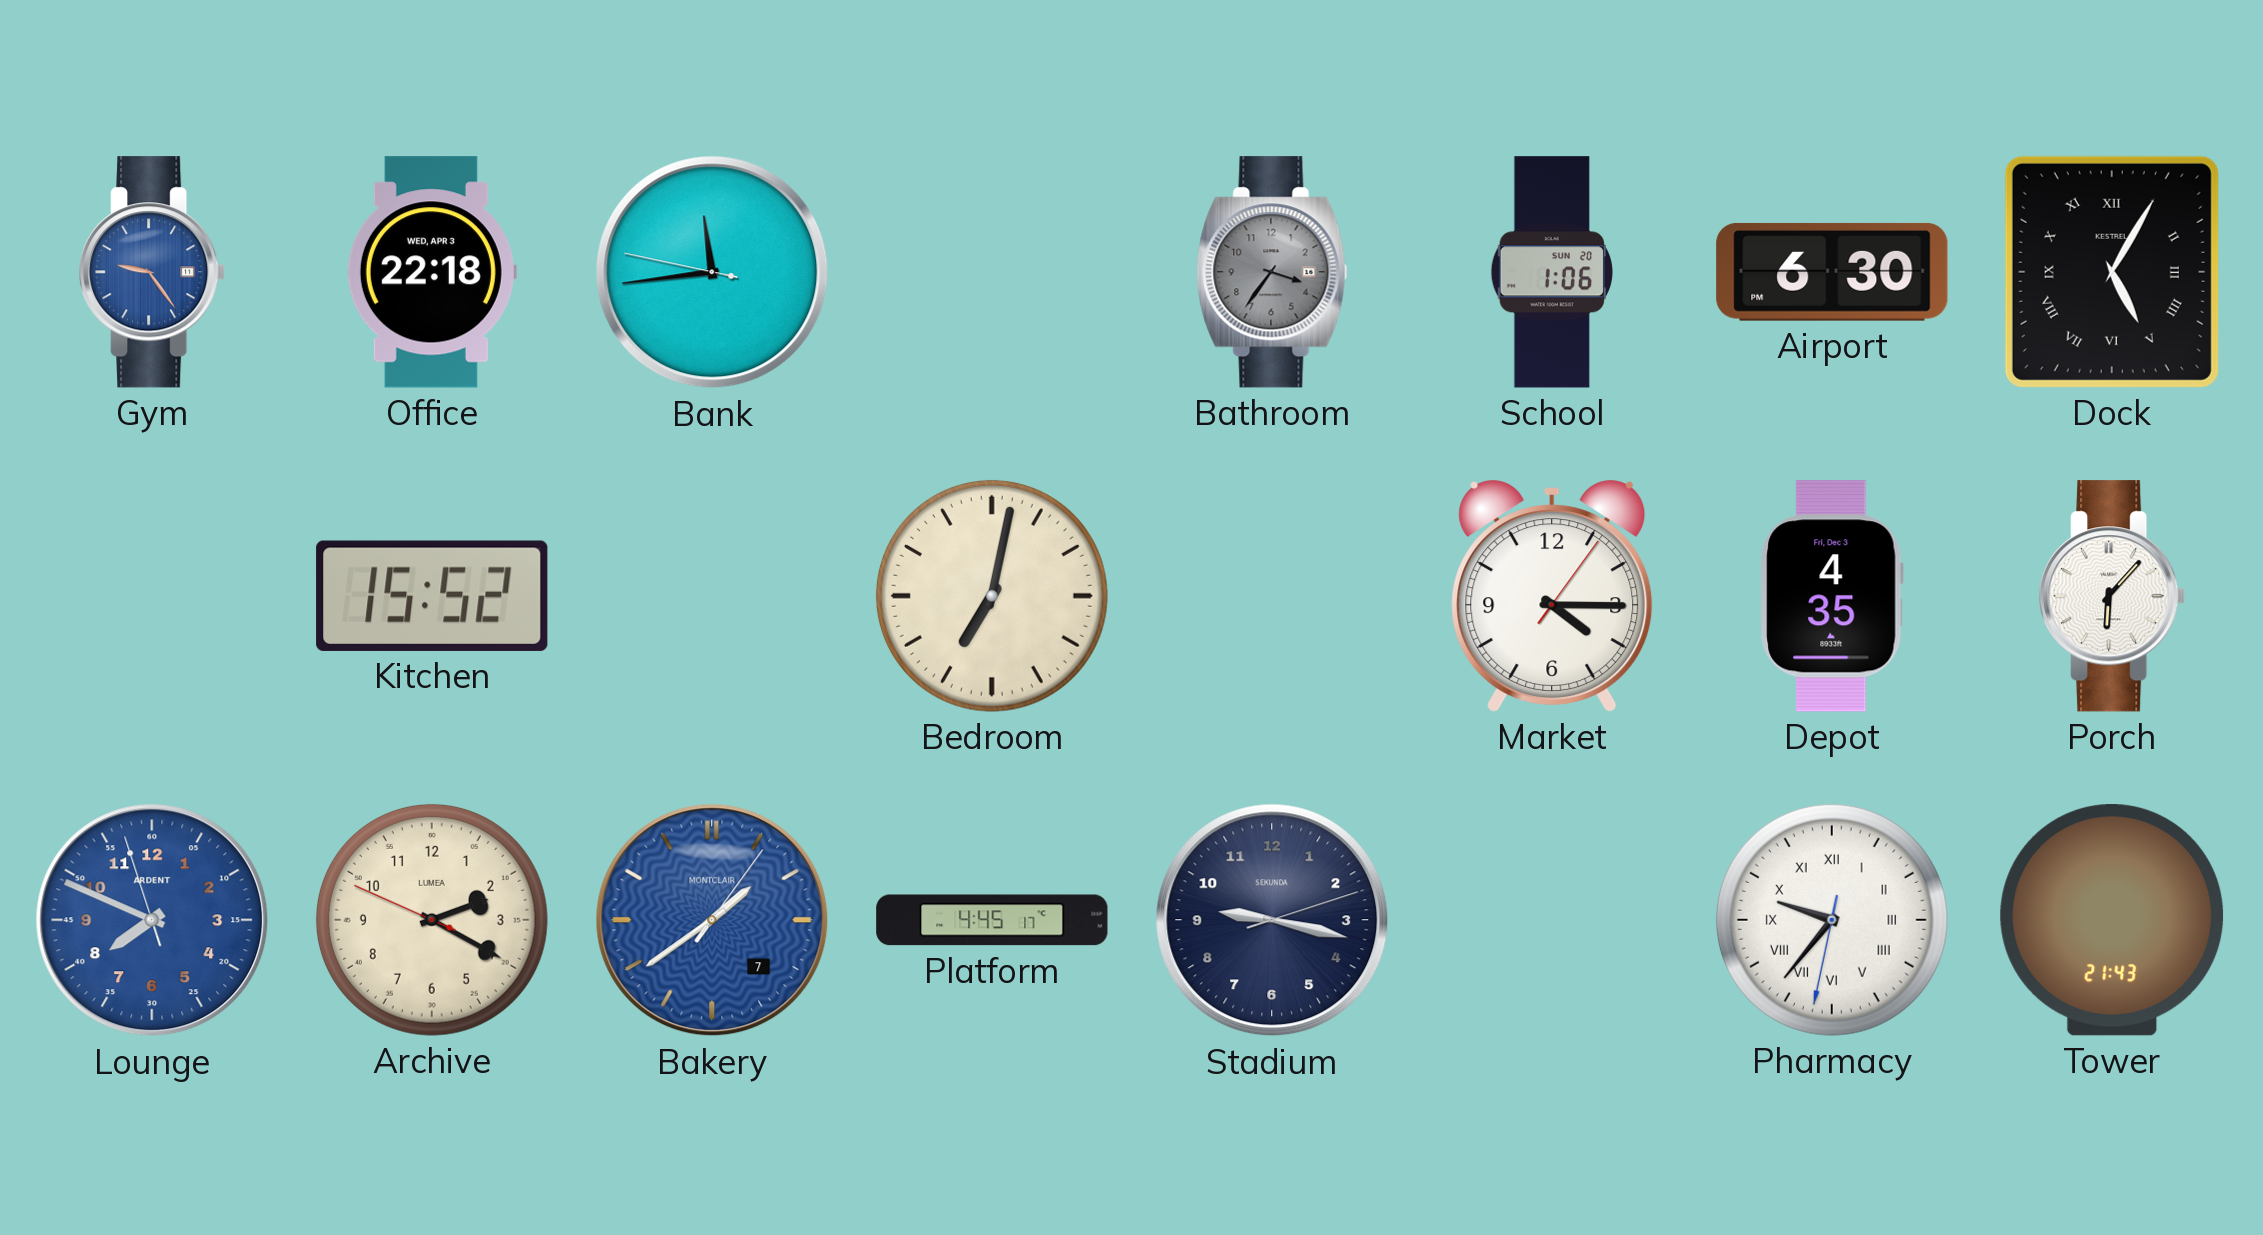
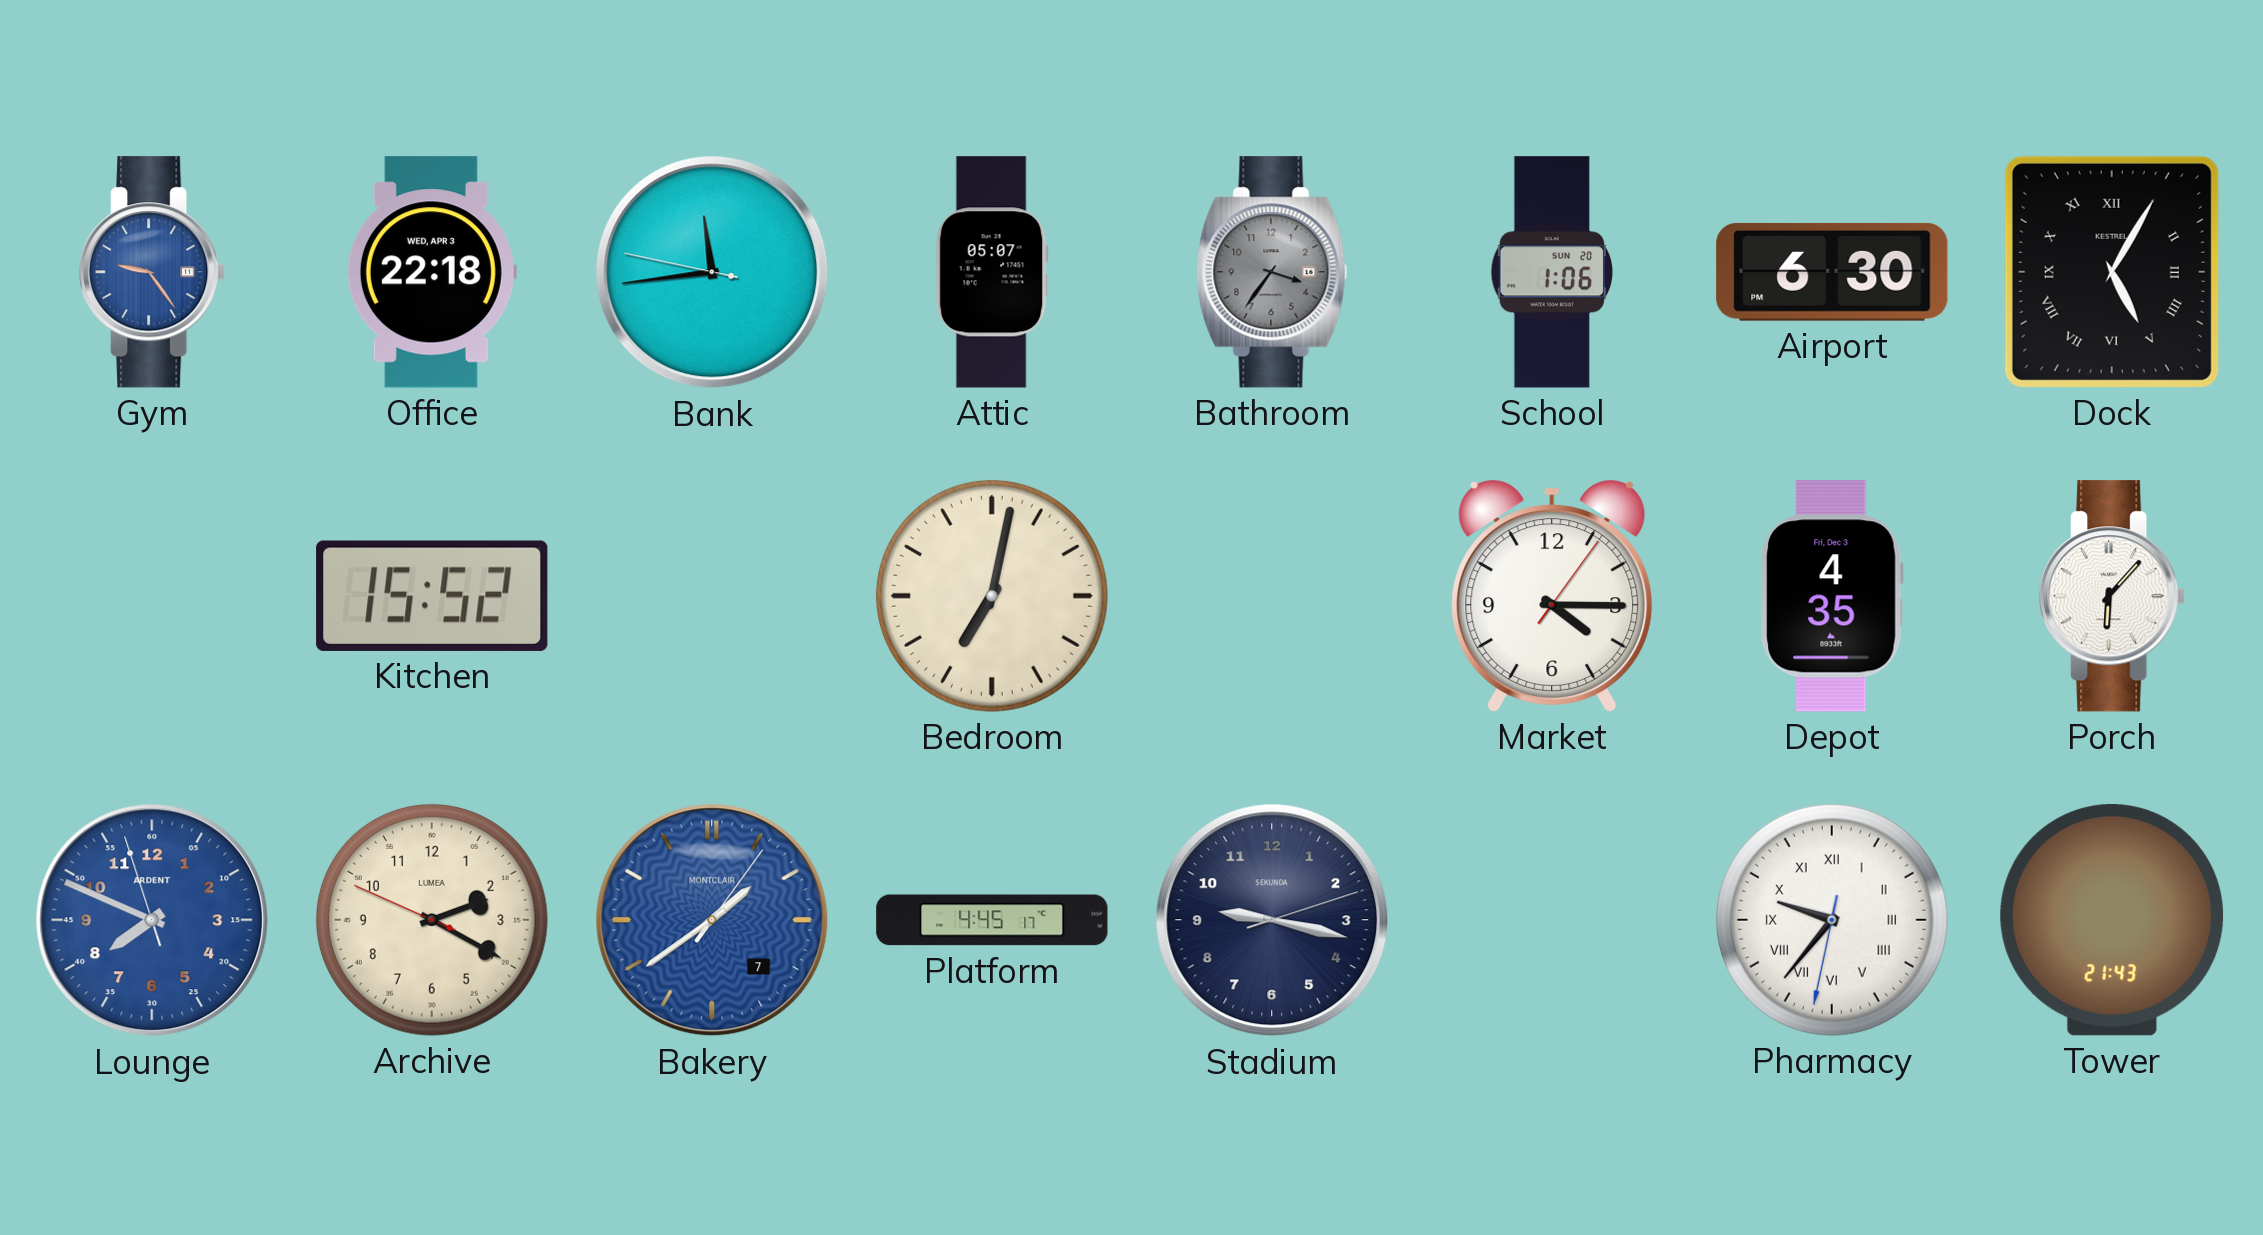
Attic: none -> 05:07 (992, 272)
